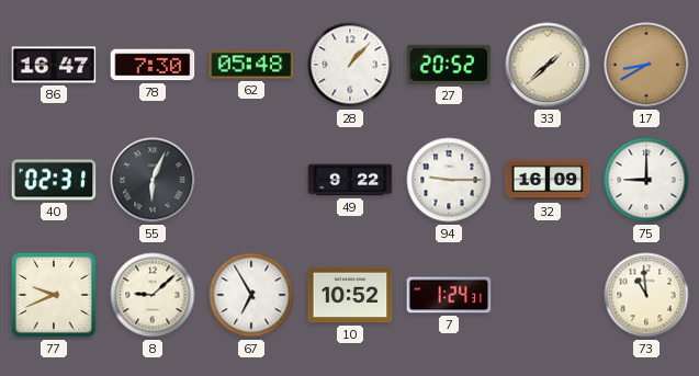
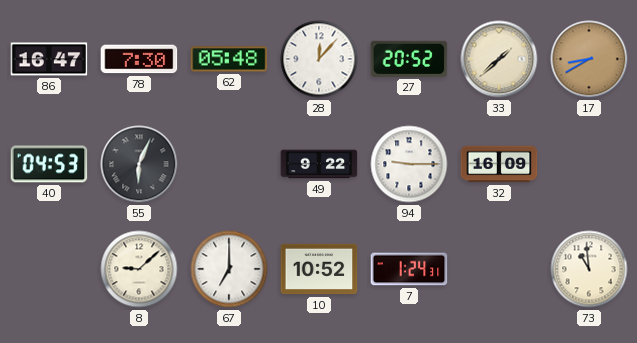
28: 1:07 -> 12:07 (319, 59)
40: 02:31 -> 04:53 (49, 164)
75: 9:00 -> none (646, 180)
77: 9:41 -> none (54, 295)
67: 6:55 -> 7:00 (229, 269)
